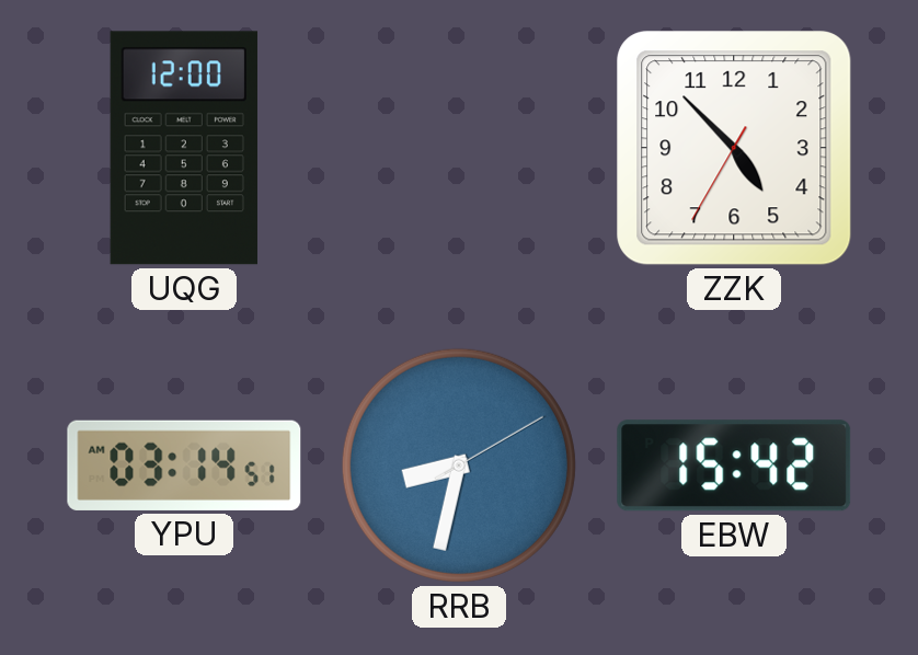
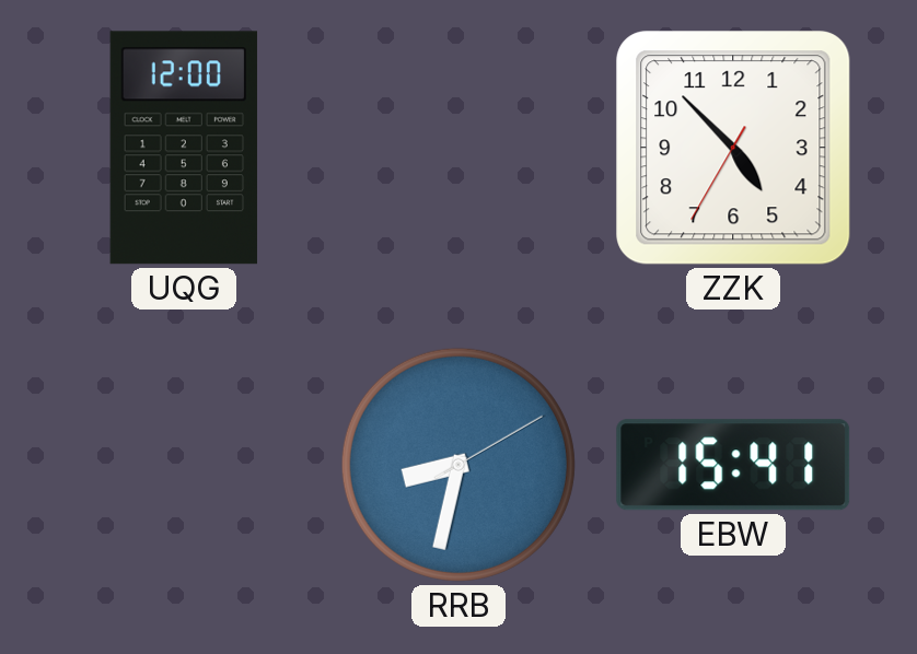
YPU: 03:14 -> none (184, 466)
EBW: 15:42 -> 15:41 (733, 465)
